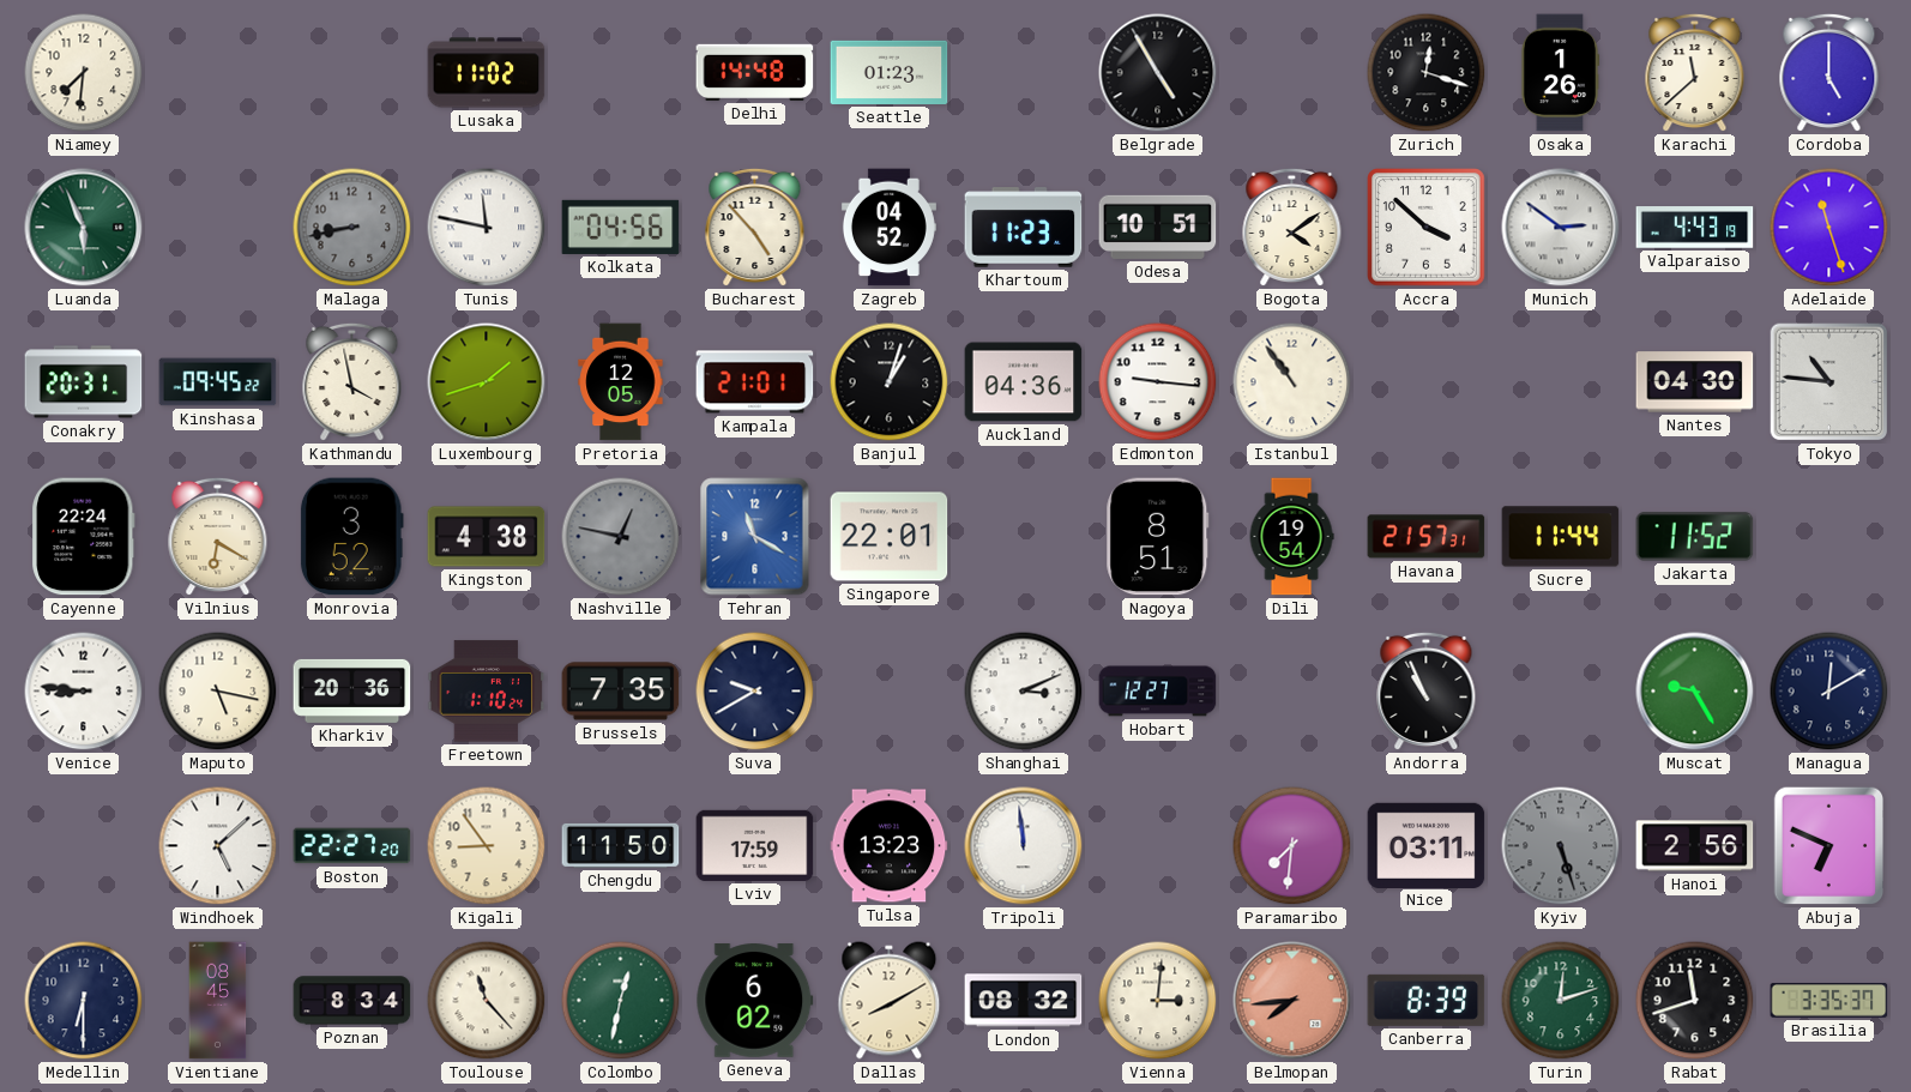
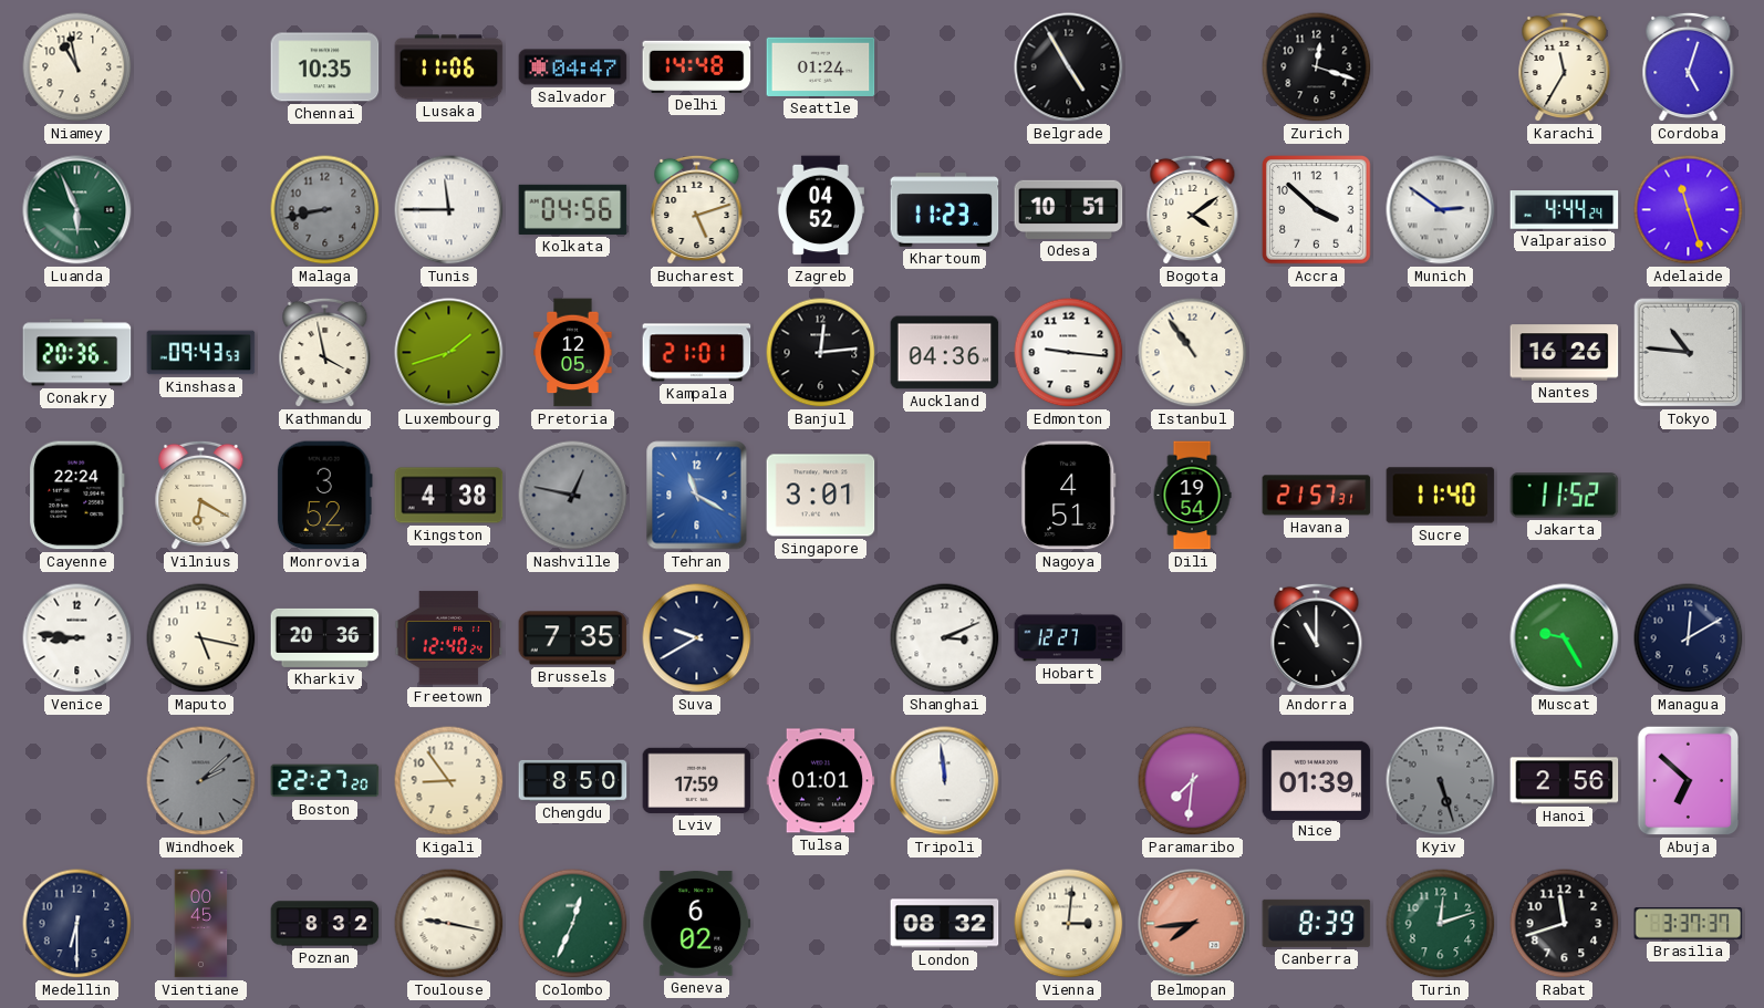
Niamey: 7:31 -> 10:58 (77, 67)
Chennai: none -> 10:35 (325, 67)
Lusaka: 11:02 -> 11:06 (449, 67)
Salvador: none -> 04:47 (573, 67)
Seattle: 01:23 -> 01:24 (821, 66)
Osaka: 1:26 -> none (1560, 73)
Karachi: 11:38 -> 11:35 (1565, 67)
Cordoba: 5:00 -> 5:03 (1689, 67)
Tunis: 11:47 -> 11:45 (449, 210)
Bucharest: 4:53 -> 5:12 (697, 210)
Valparaiso: 4:43 -> 4:44 (1565, 210)
Conakry: 20:31 -> 20:36 (77, 353)
Kinshasa: 09:45 -> 09:43 (201, 353)
Banjul: 1:03 -> 12:14 (821, 353)
Nantes: 04:30 -> 16:26 (1565, 353)
Singapore: 22:01 -> 3:01 (821, 496)
Nagoya: 8:51 -> 4:51 (1069, 496)
Sucre: 11:44 -> 11:40 (1441, 496)
Freetown: 1:10 -> 12:40 (449, 638)
Andorra: 10:56 -> 11:00 (1317, 638)
Windhoek: 5:08 -> 2:08 (201, 781)
Windhoek dial: white -> grey (201, 781)
Chengdu: 11:50 -> 8:50 (573, 780)
Tulsa: 13:23 -> 01:01 (821, 781)
Nice: 03:11 -> 01:39 (1317, 780)
Abuja: 6:49 -> 6:52 (1689, 781)
Vientiane: 08:45 -> 00:45 (201, 924)
Poznan: 8:34 -> 8:32 (325, 924)
Toulouse: 11:23 -> 9:17 (449, 924)
Colombo: 12:32 -> 12:34 (573, 924)
Dallas: 8:10 -> none (890, 1001)
Brasilia: 3:35 -> 3:37 (1689, 924)
